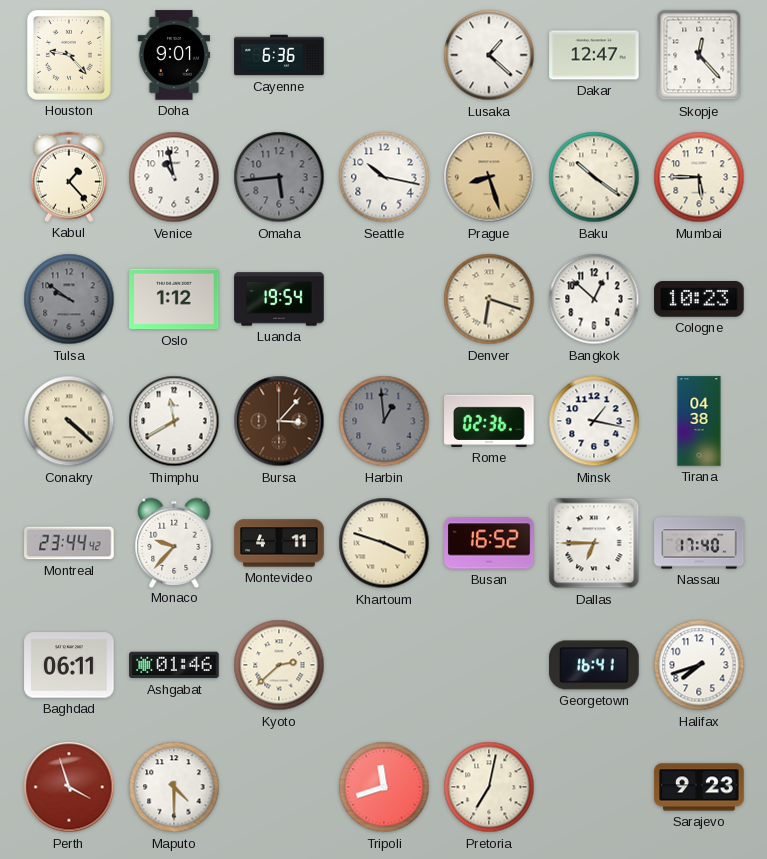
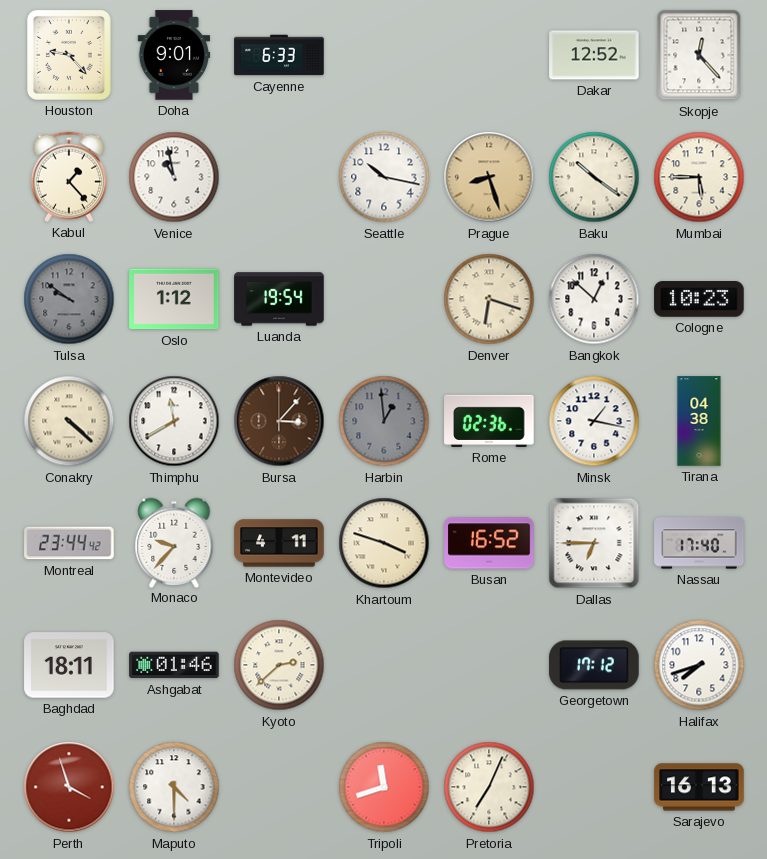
Cayenne: 6:36 -> 6:33 (279, 55)
Lusaka: 1:22 -> none (489, 55)
Dakar: 12:47 -> 12:52 (594, 55)
Omaha: 5:44 -> none (279, 177)
Baghdad: 06:11 -> 18:11 (69, 665)
Georgetown: 16:41 -> 17:12 (594, 665)
Pretoria: 7:02 -> 7:04 (489, 787)
Sarajevo: 9:23 -> 16:13 (699, 787)
